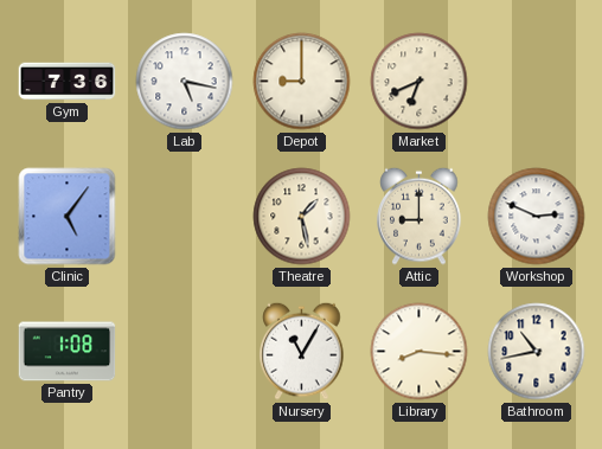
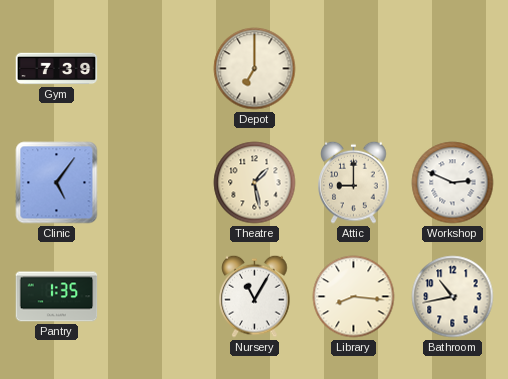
Gym: 7:36 -> 7:39 (57, 69)
Lab: 5:17 -> none (185, 82)
Depot: 9:00 -> 7:00 (255, 69)
Market: 6:41 -> none (420, 82)
Pantry: 1:08 -> 1:35 (57, 297)
